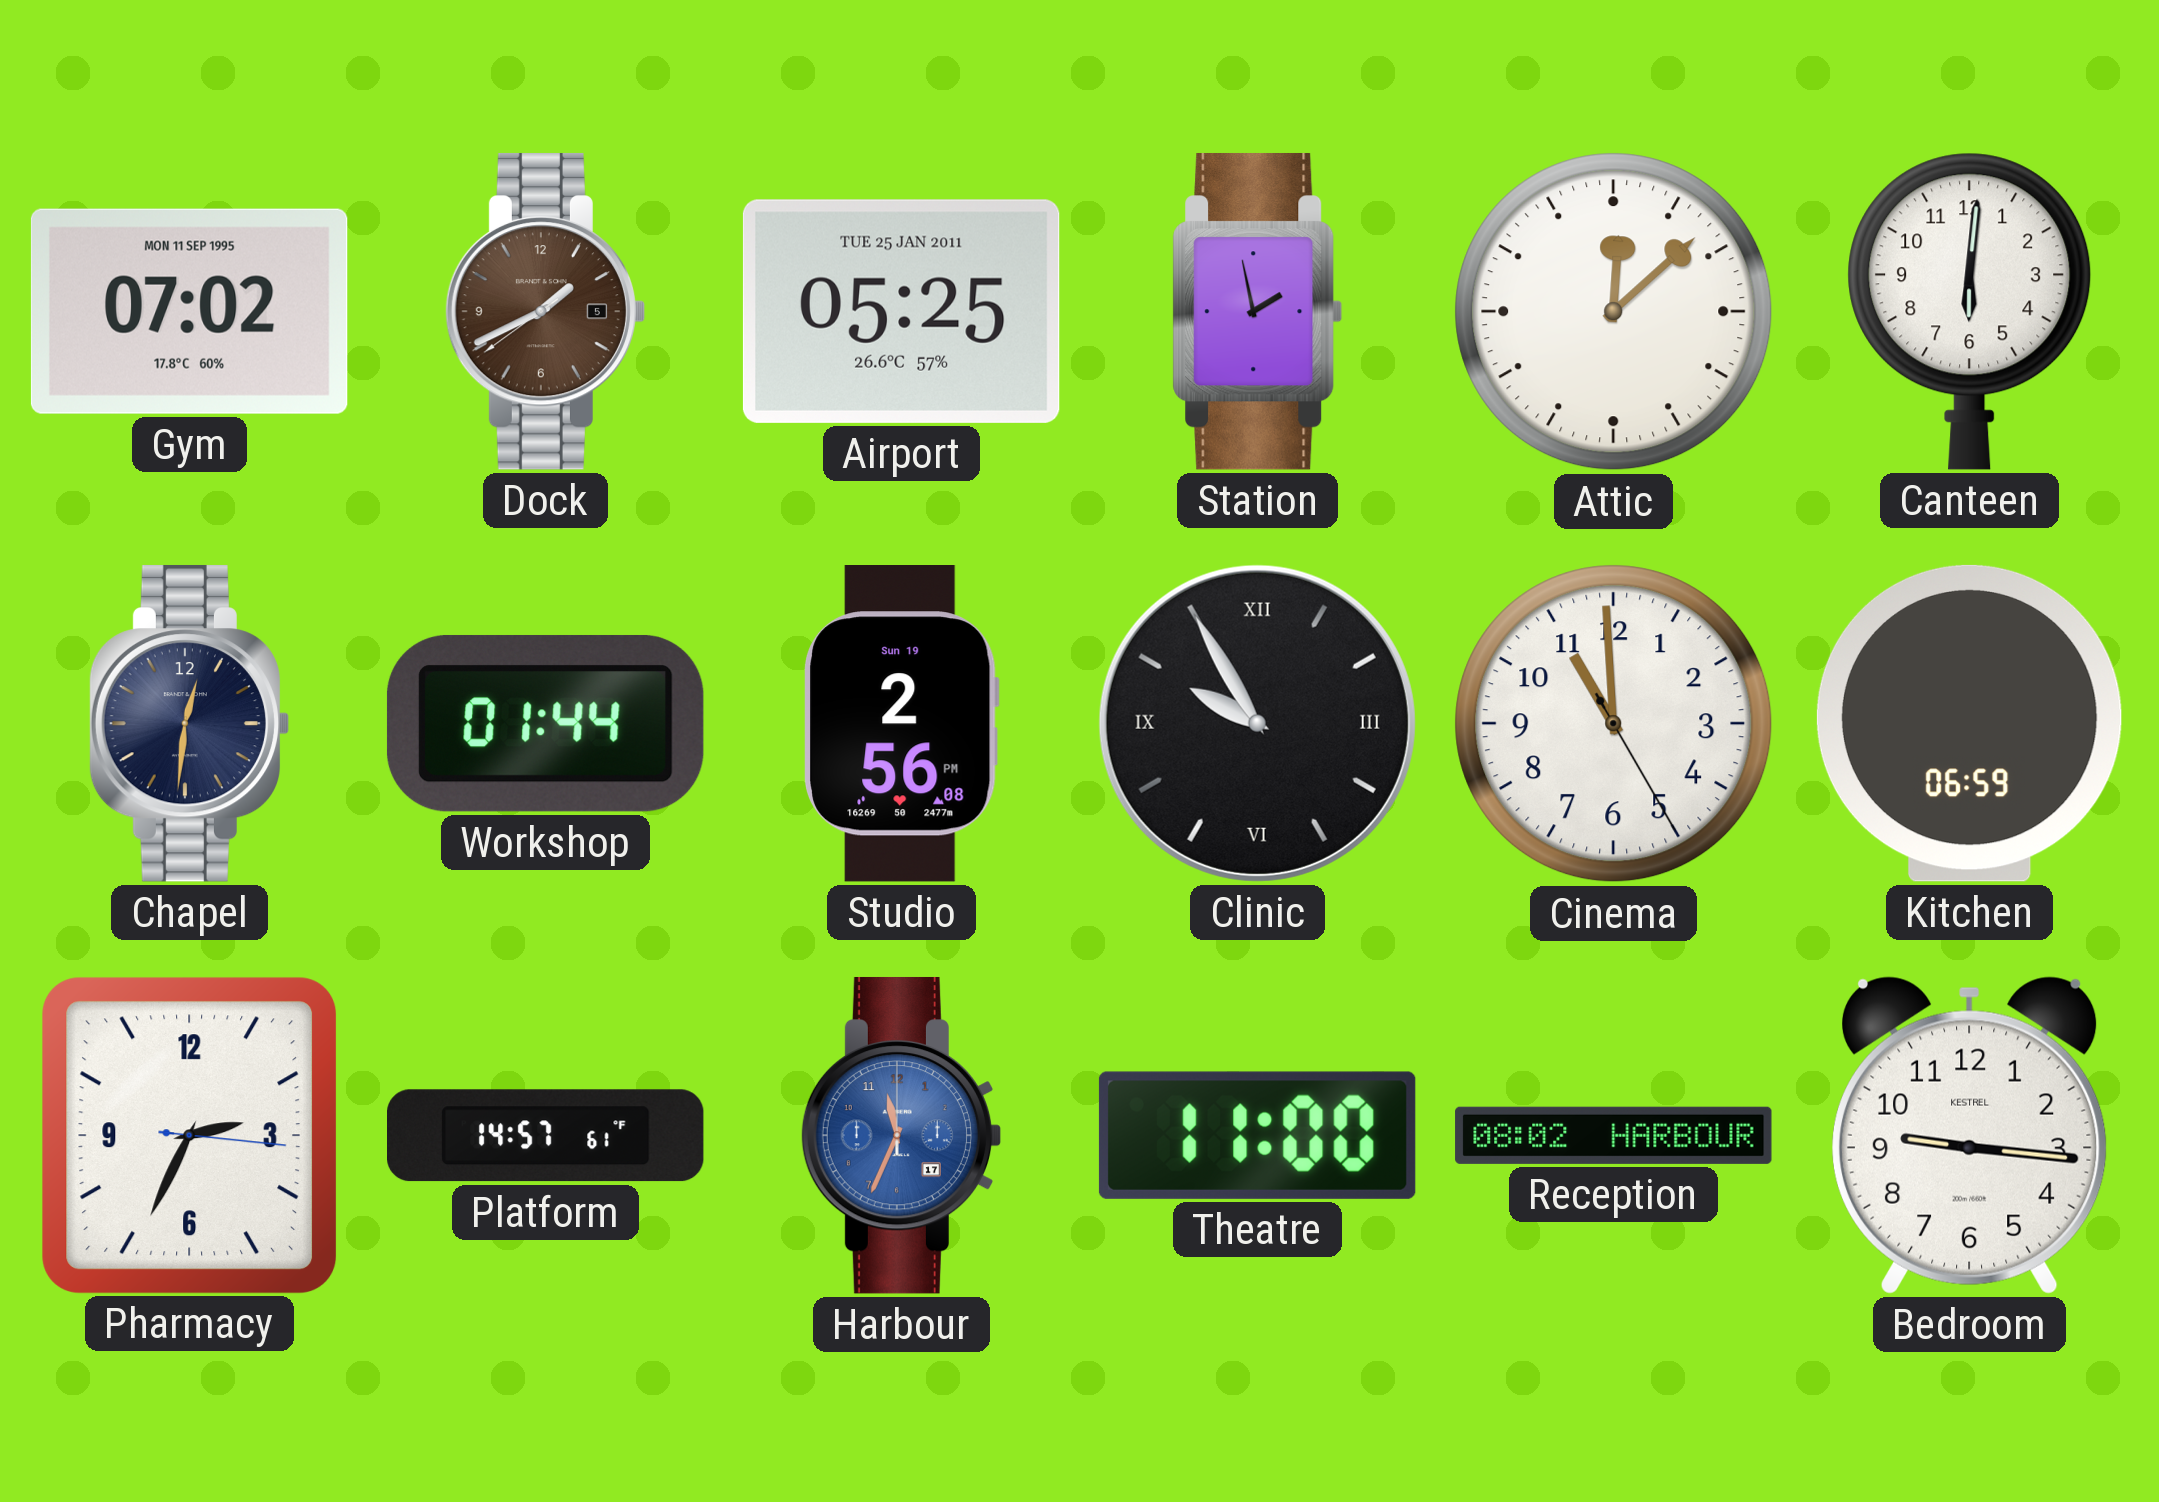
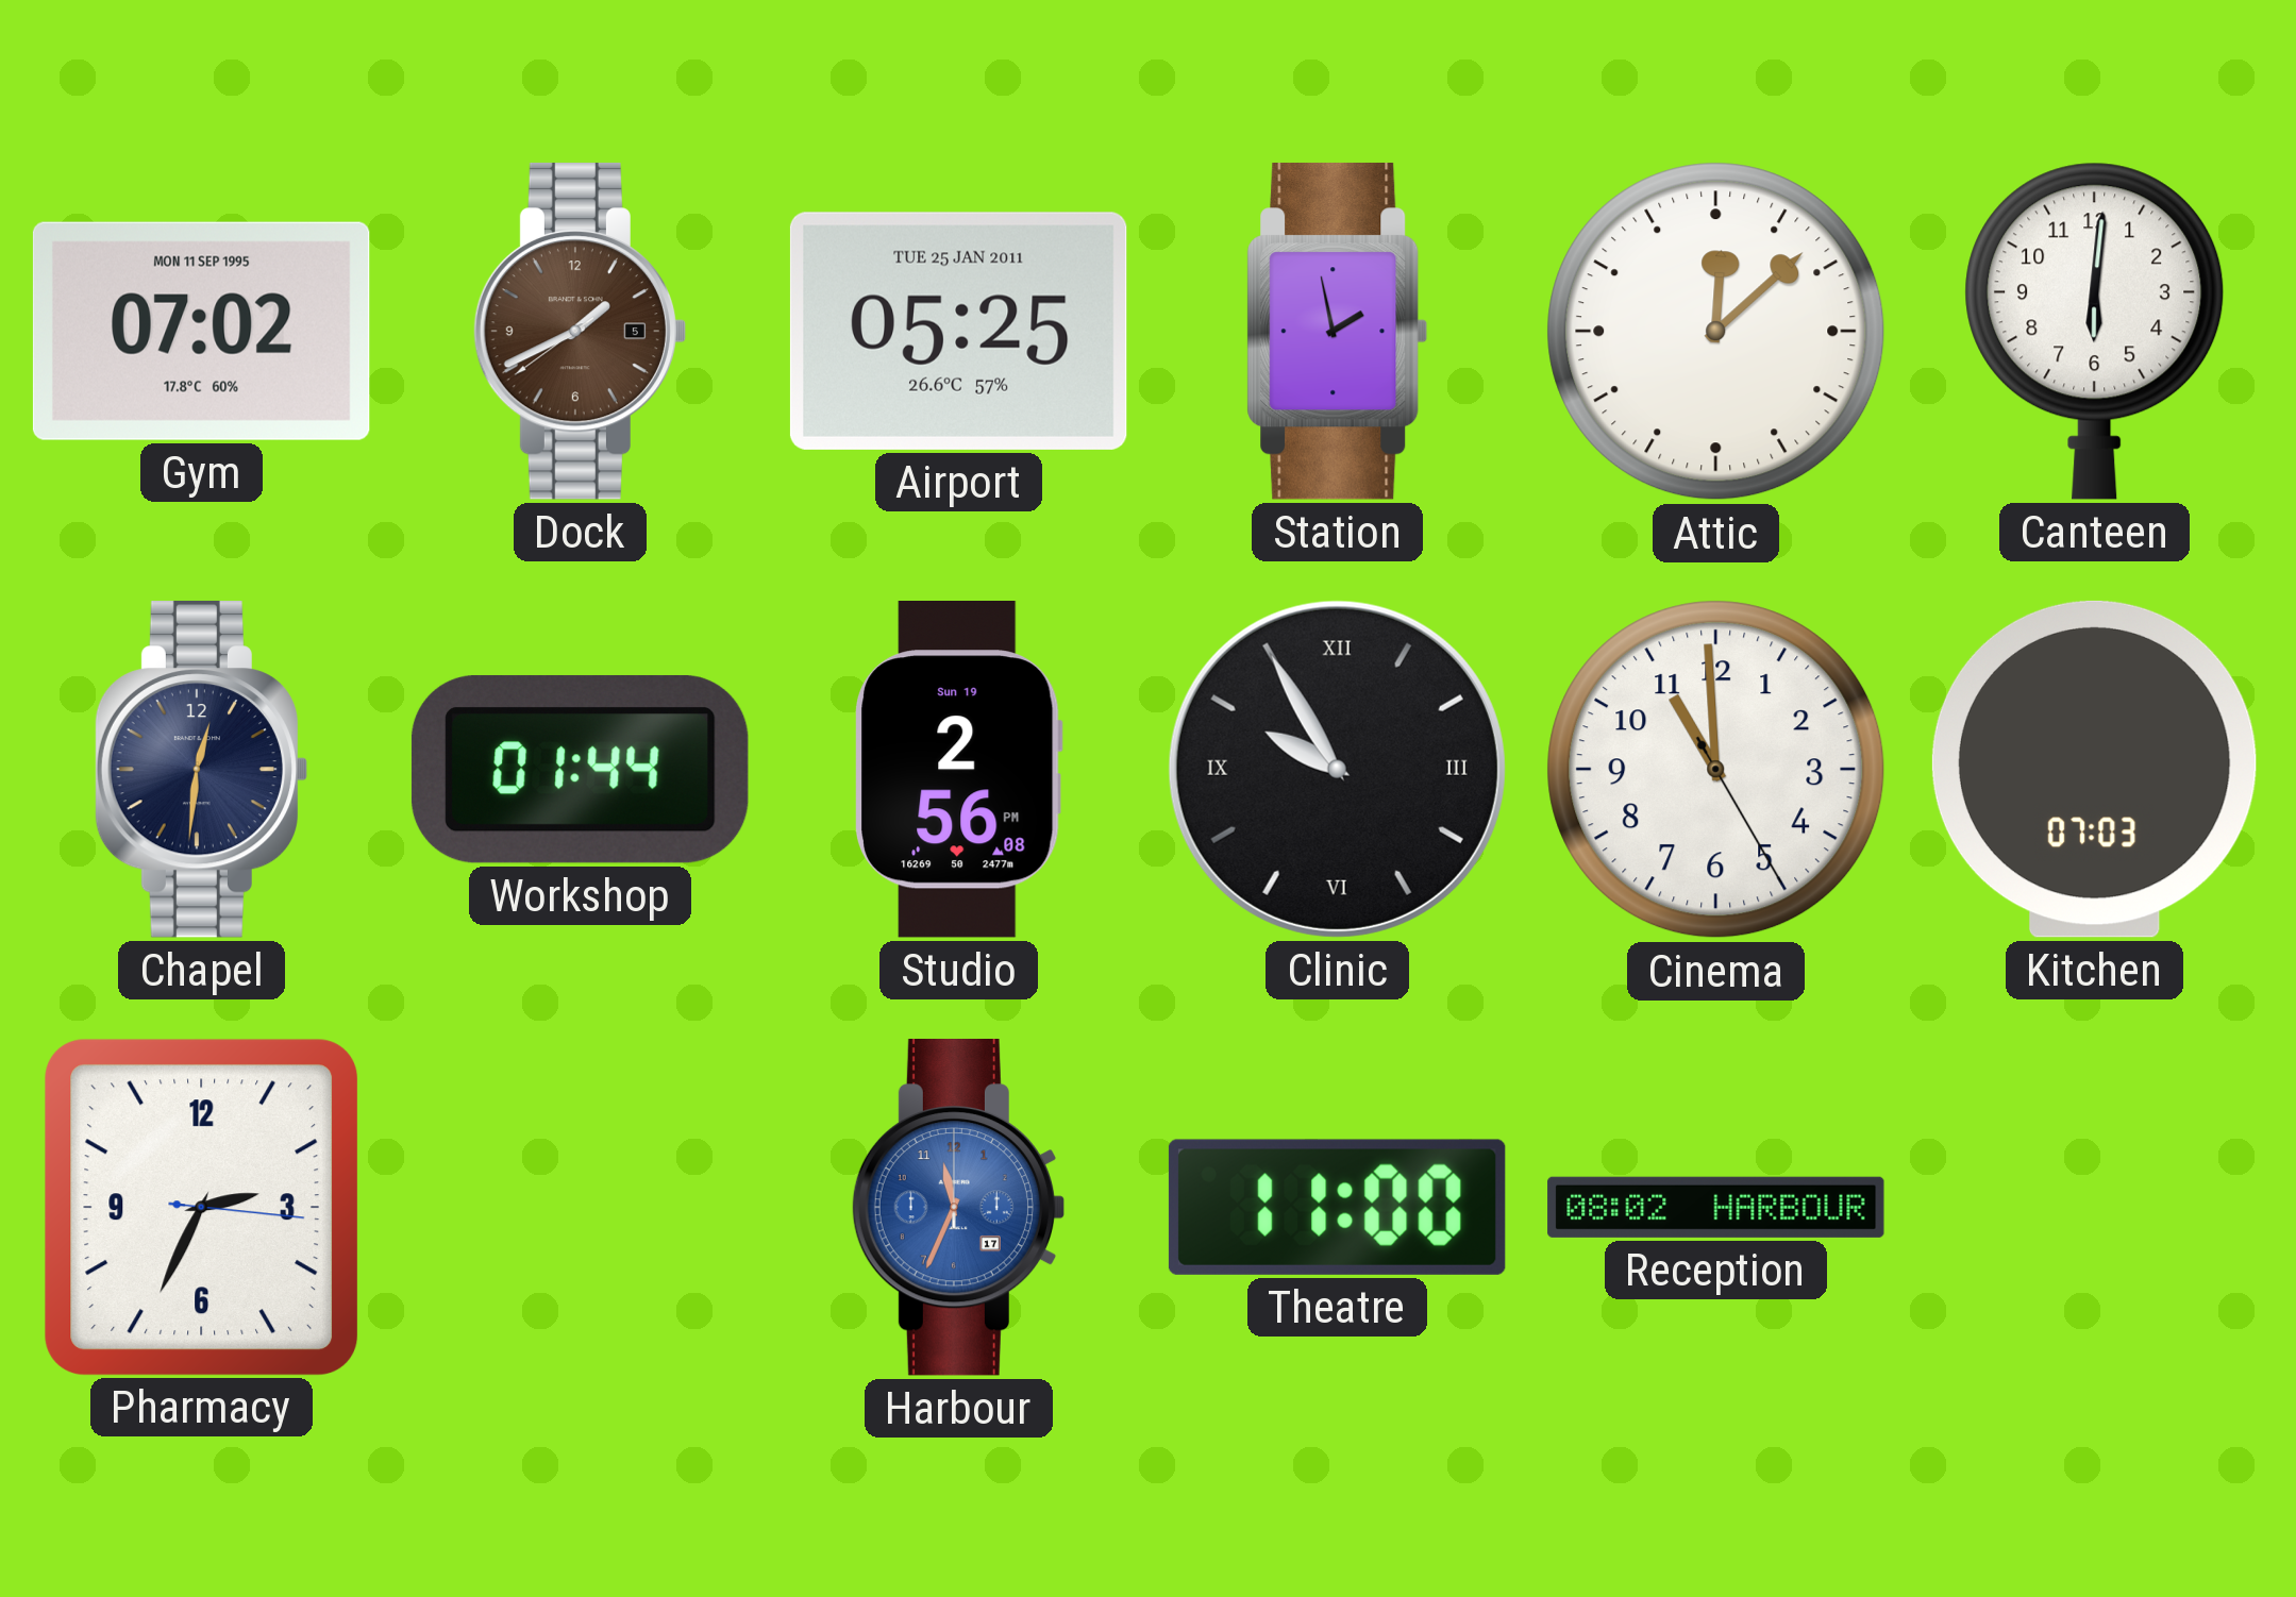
Kitchen: 06:59 -> 07:03 (2094, 769)
Platform: 14:57 -> none (546, 1136)
Bedroom: 9:16 -> none (1970, 1135)
